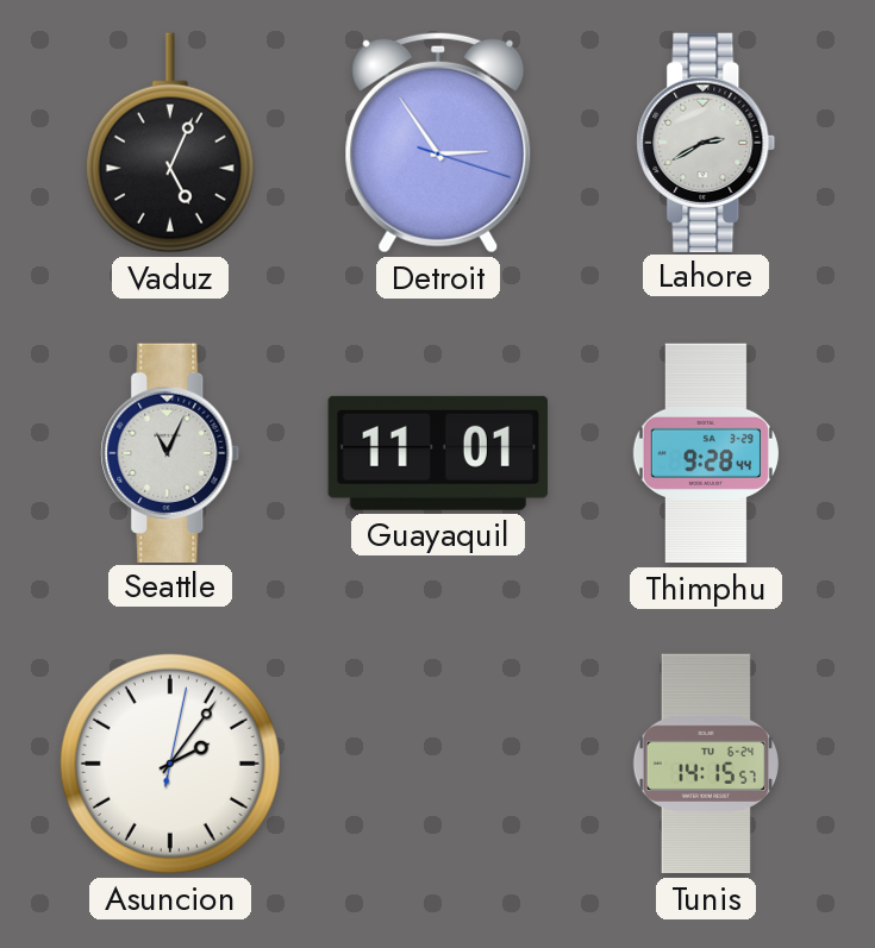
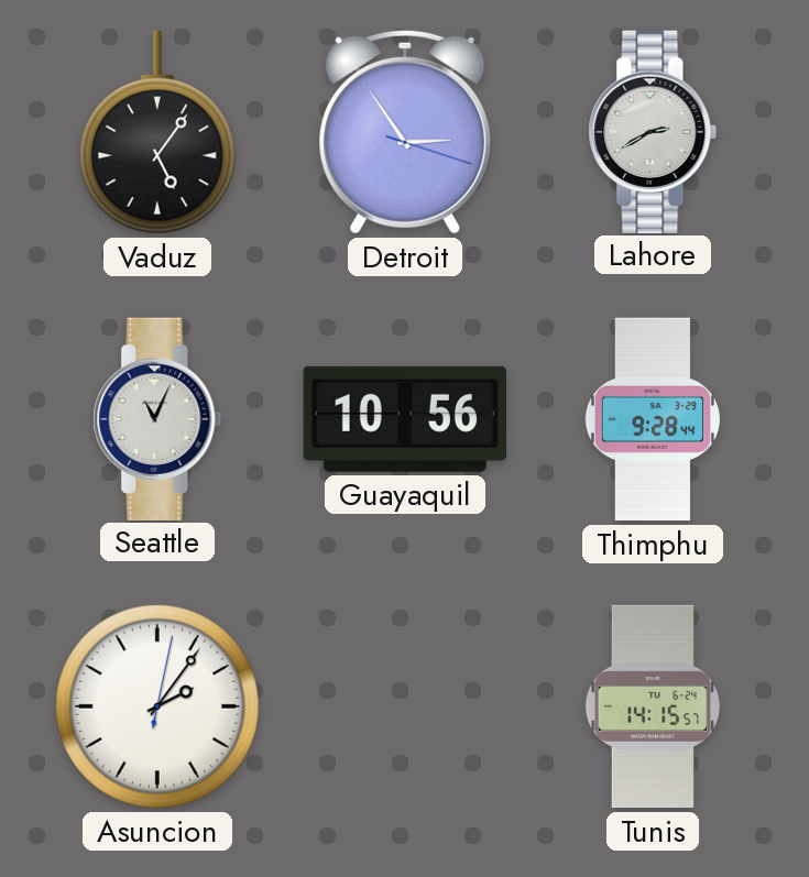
Vaduz: 5:04 -> 5:06 (157, 132)
Guayaquil: 11:01 -> 10:56 (405, 419)
